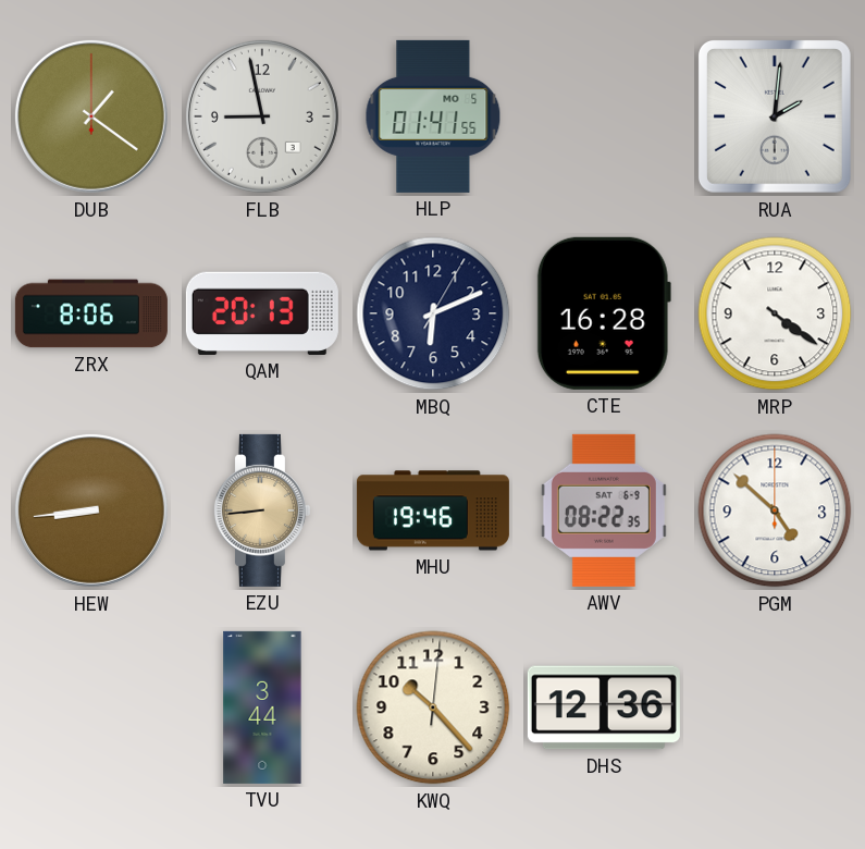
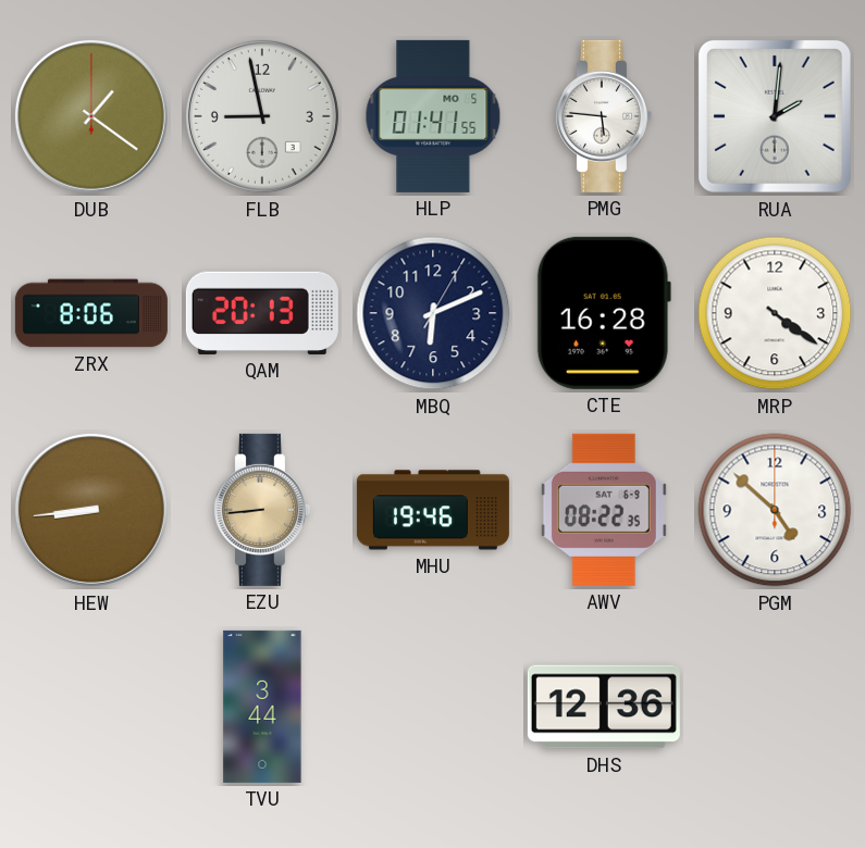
PMG: none -> 5:46 (603, 116)
KWQ: 10:23 -> none (433, 707)
